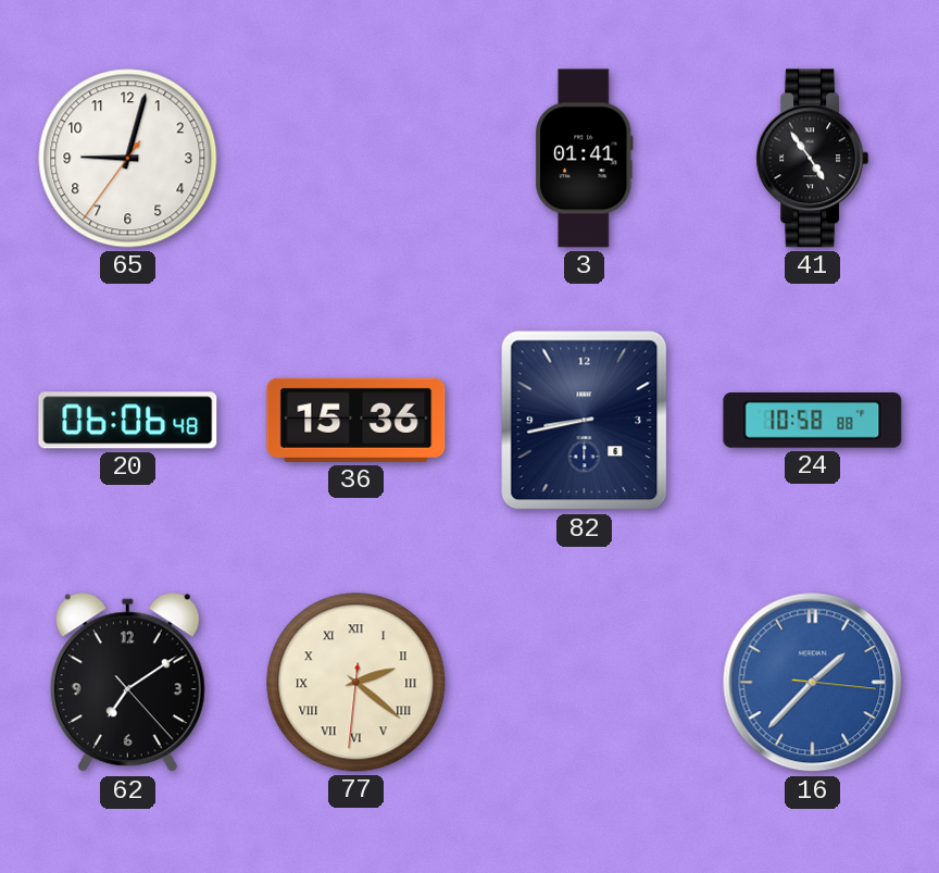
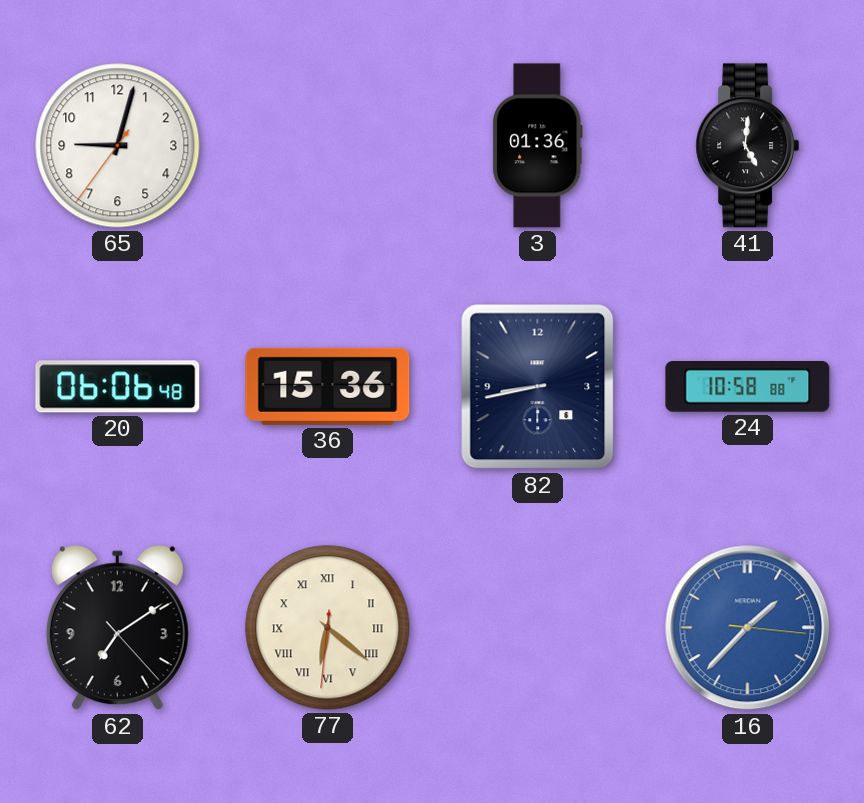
3: 01:41 -> 01:36 (537, 146)
41: 4:54 -> 5:01 (748, 146)
77: 2:21 -> 6:21 (328, 628)
